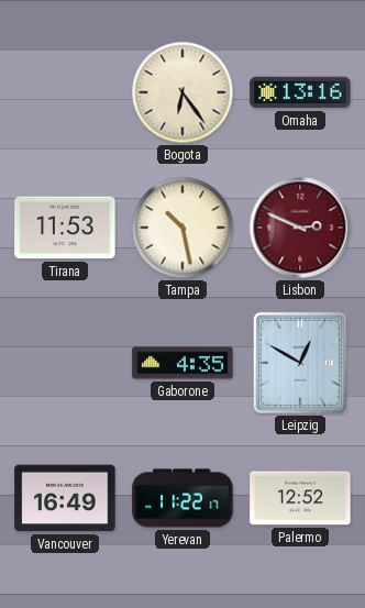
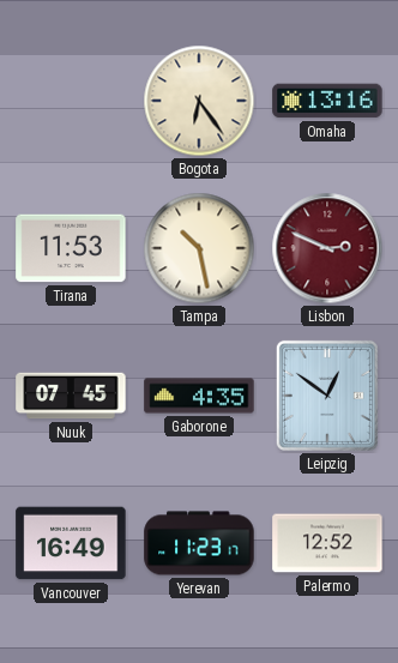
Nuuk: none -> 07:45 (71, 396)
Leipzig: 12:50 -> 12:51 (327, 396)
Yerevan: 11:22 -> 11:23 (199, 543)
